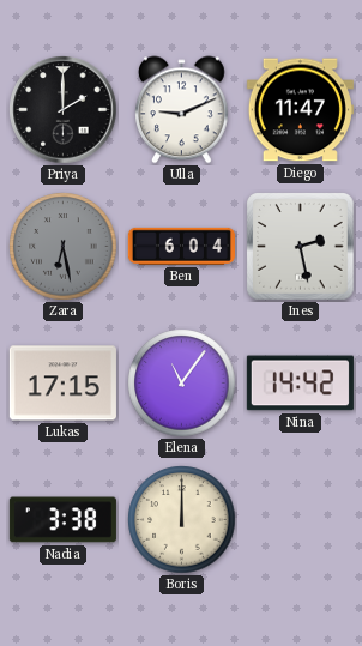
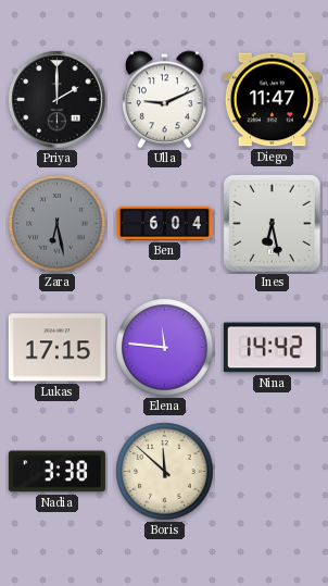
Ines: 2:28 -> 6:28 (273, 224)
Elena: 11:06 -> 11:46 (165, 348)
Boris: 12:00 -> 11:52 (165, 472)
